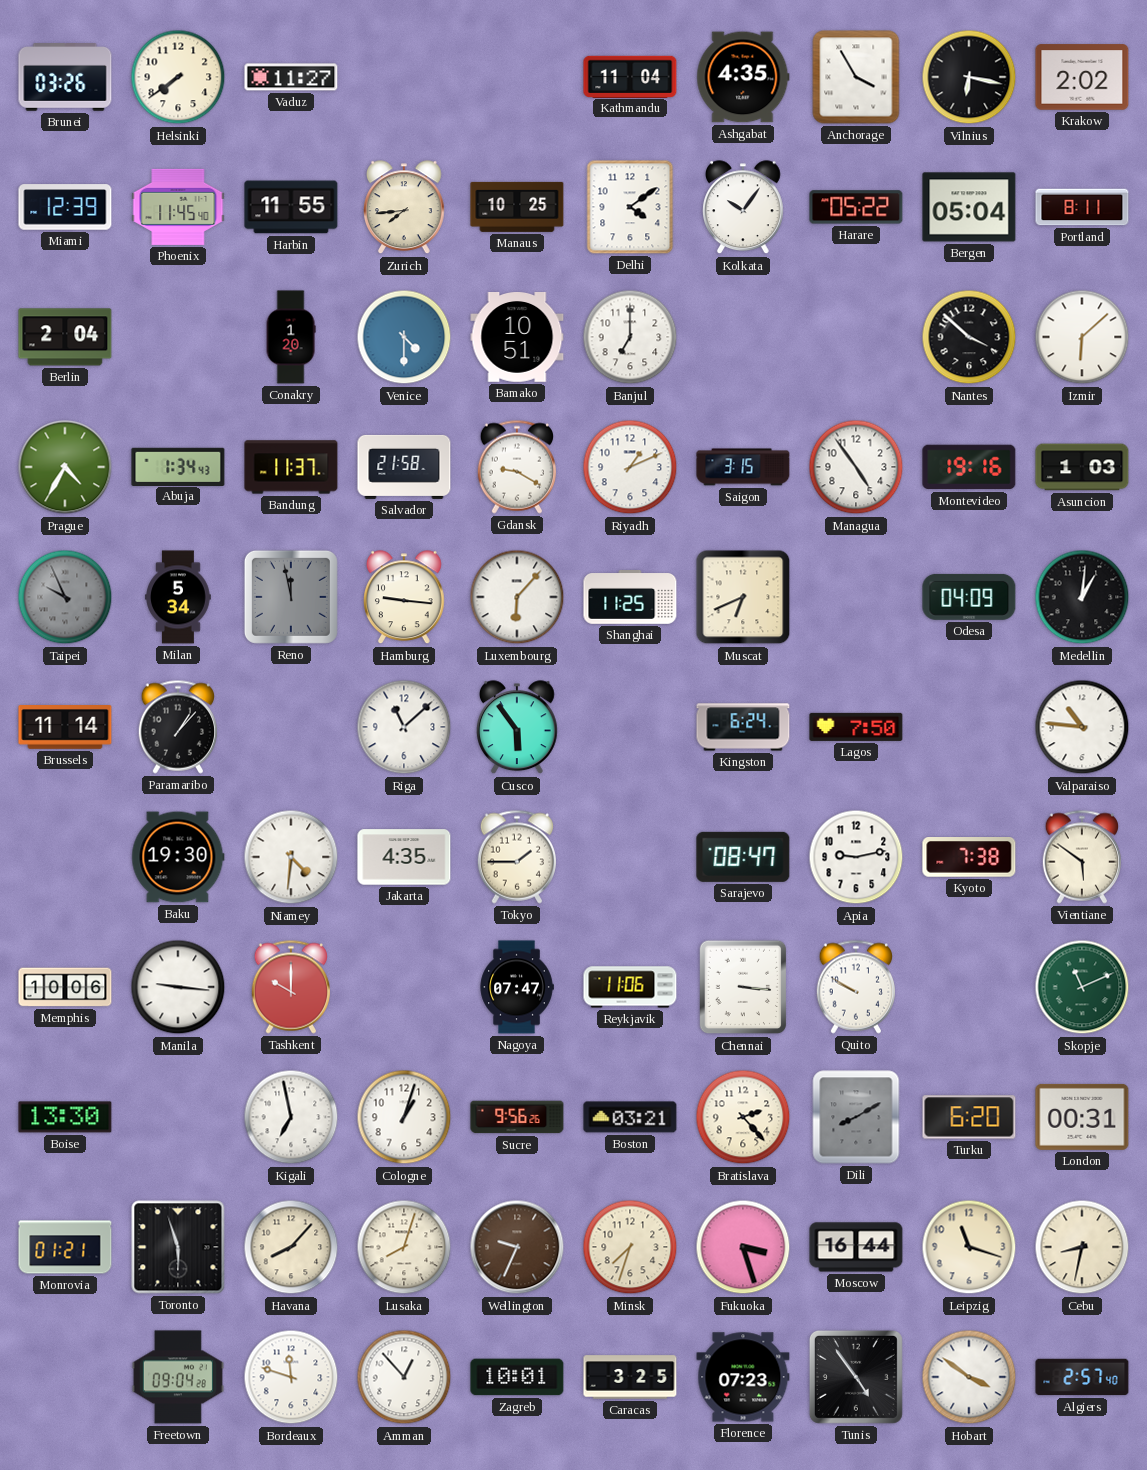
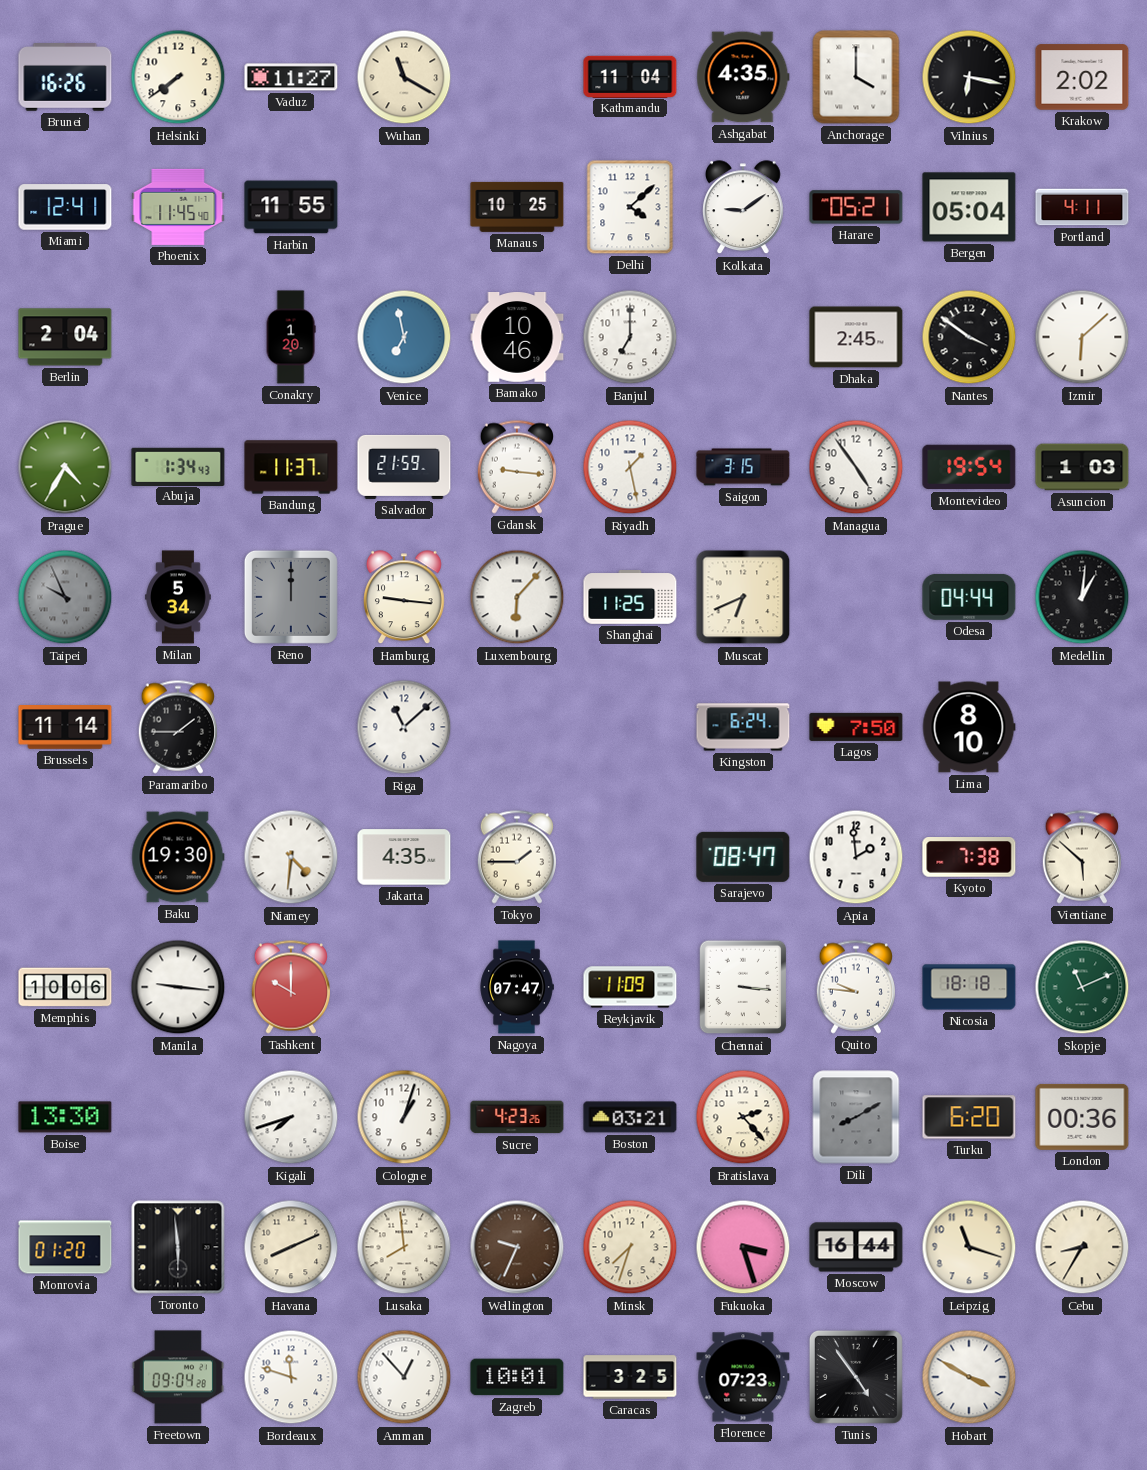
Brunei: 03:26 -> 16:26 (65, 77)
Wuhan: none -> 11:20 (404, 77)
Anchorage: 3:55 -> 4:00 (856, 77)
Miami: 12:39 -> 12:41 (65, 207)
Zurich: 7:44 -> none (405, 208)
Delhi: 4:09 -> 4:08 (630, 207)
Kolkata: 10:06 -> 9:09 (744, 208)
Harare: 05:22 -> 05:21 (856, 207)
Portland: 8:11 -> 4:11 (1082, 207)
Venice: 4:30 -> 6:58 (404, 337)
Bamako: 10:51 -> 10:46 (517, 338)
Dhaka: none -> 2:45 (856, 337)
Nantes: 3:52 -> 3:51 (969, 337)
Salvador: 21:58 -> 21:59 (404, 467)
Gdansk: 9:20 -> 9:16 (516, 467)
Riyadh: 1:11 -> 1:28 (630, 467)
Montevideo: 19:16 -> 19:54 (969, 467)
Reno: 11:58 -> 12:00 (291, 597)
Odesa: 04:09 -> 04:44 (969, 597)
Paramaribo: 1:07 -> 1:45 (177, 727)
Cusco: 5:54 -> none (518, 728)
Lima: none -> 8:10 (969, 727)
Valparaiso: 10:46 -> none (1082, 727)
Apia: 9:13 -> 1:59 (856, 857)
Vientiane: 5:51 -> 5:52 (1081, 857)
Reykjavik: 11:06 -> 11:09 (630, 987)
Quito: 9:50 -> 9:46 (855, 987)
Nicosia: none -> 18:18 (969, 987)
Kigali: 6:58 -> 7:42 (291, 1117)
Sucre: 9:56 -> 4:23 (517, 1117)
London: 00:31 -> 00:36 (1082, 1117)
Monrovia: 01:21 -> 01:20 (65, 1247)
Toronto: 5:57 -> 5:59 (178, 1247)
Havana: 8:07 -> 8:11 (291, 1247)
Lusaka: 8:03 -> 7:59 (404, 1247)
Cebu: 8:32 -> 8:35 (1082, 1247)
Hobart: 3:51 -> 3:50 (969, 1377)
Algiers: 2:57 -> none (1082, 1377)
